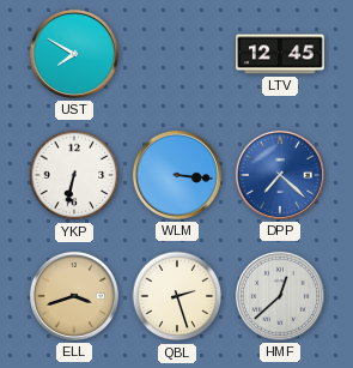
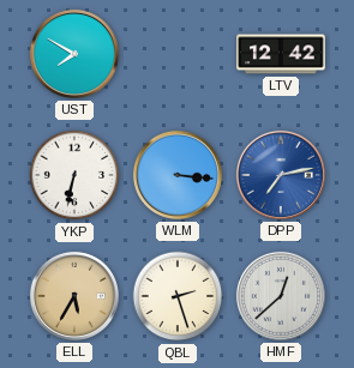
LTV: 12:45 -> 12:42 (281, 54)
DPP: 7:22 -> 7:13 (281, 175)
ELL: 3:42 -> 5:35 (74, 296)
